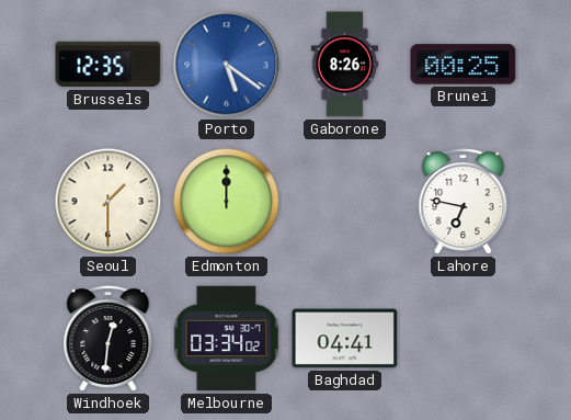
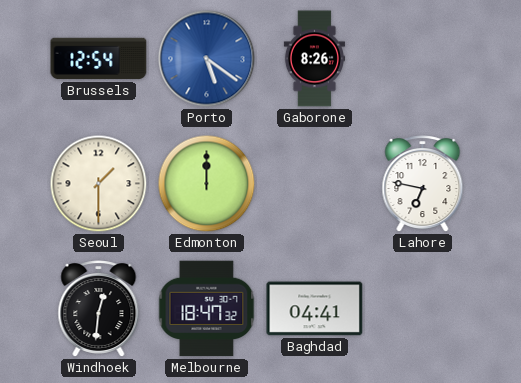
Brussels: 12:35 -> 12:54 (99, 59)
Brunei: 00:25 -> none (464, 65)
Melbourne: 03:34 -> 18:47 (207, 309)
